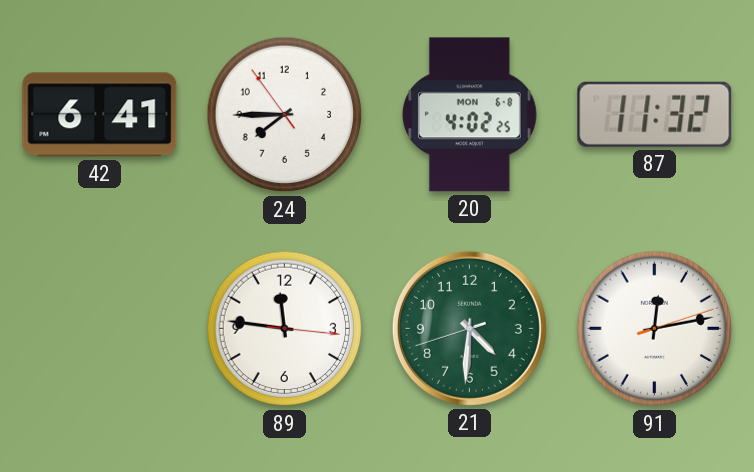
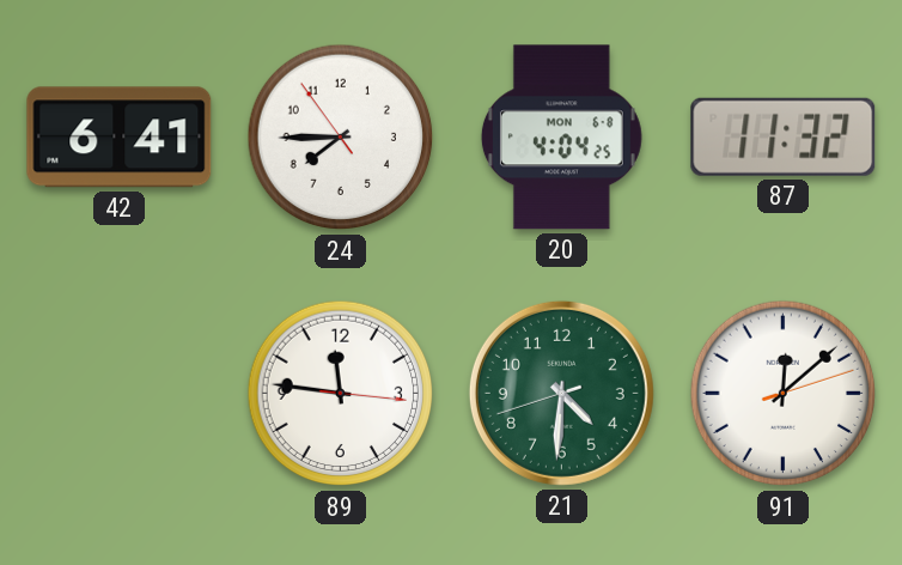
20: 4:02 -> 4:04 (561, 138)
91: 12:13 -> 12:08 (784, 394)
